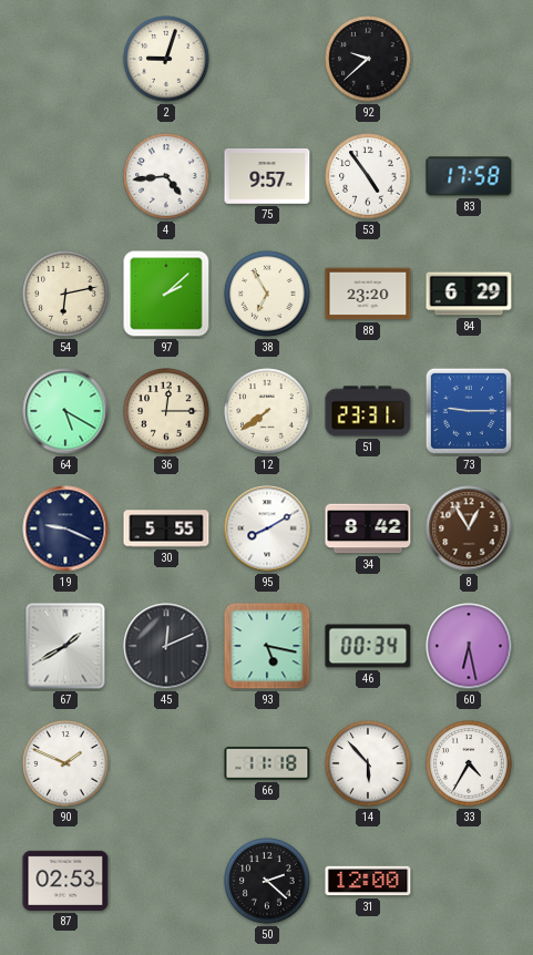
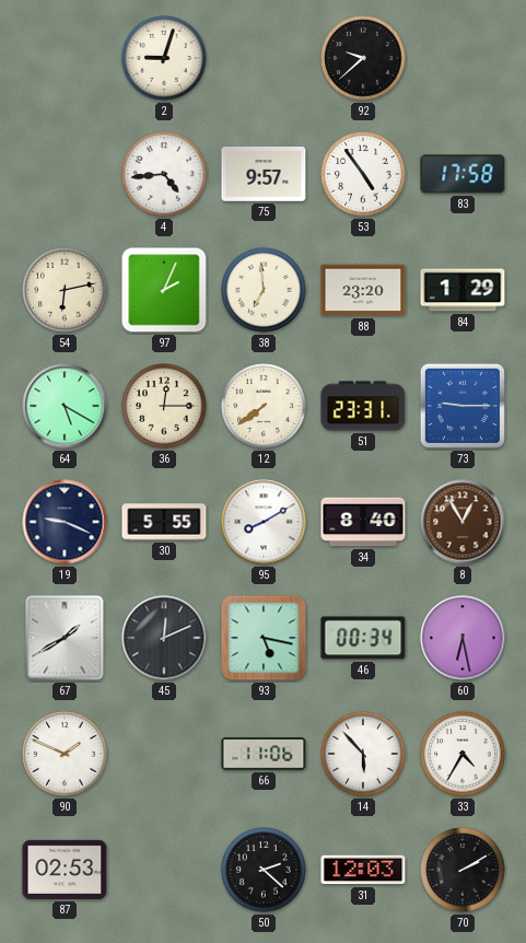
97: 2:08 -> 2:04 (164, 290)
38: 6:55 -> 6:59 (264, 290)
84: 6:29 -> 1:29 (463, 290)
34: 8:42 -> 8:40 (363, 522)
66: 11:18 -> 11:06 (264, 754)
31: 12:00 -> 12:03 (363, 870)
70: none -> 2:10 (463, 870)
